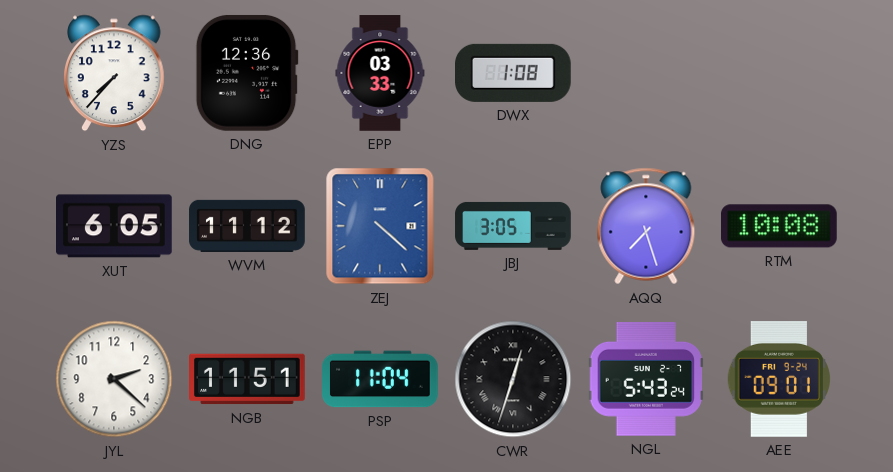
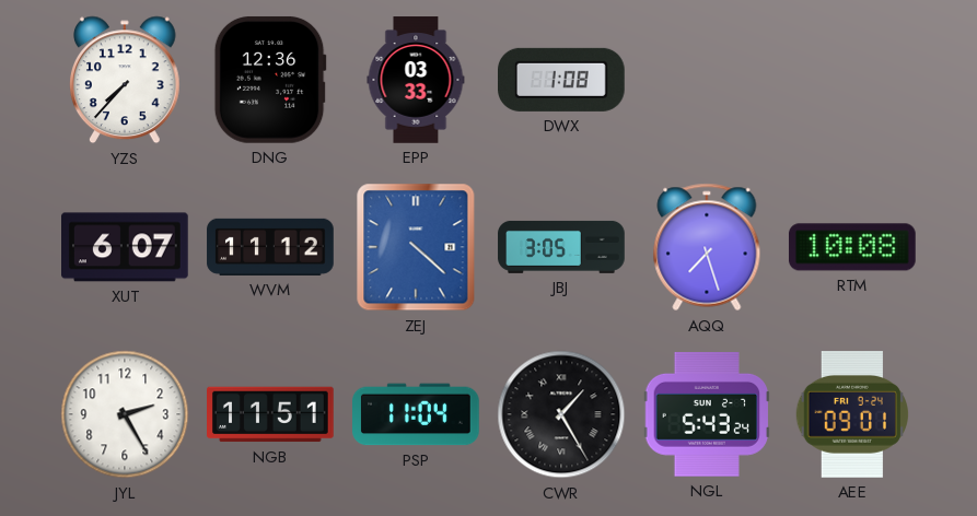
XUT: 6:05 -> 6:07 (126, 247)
JYL: 2:22 -> 2:25 (125, 414)
CWR: 12:33 -> 1:25 (561, 414)
